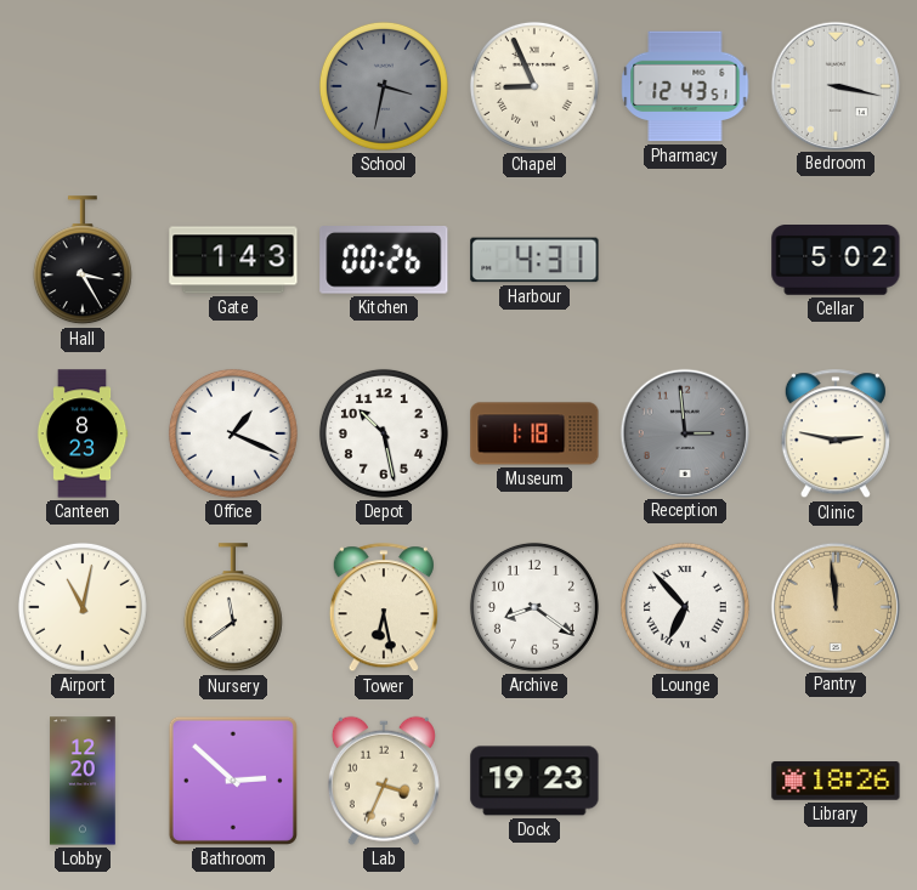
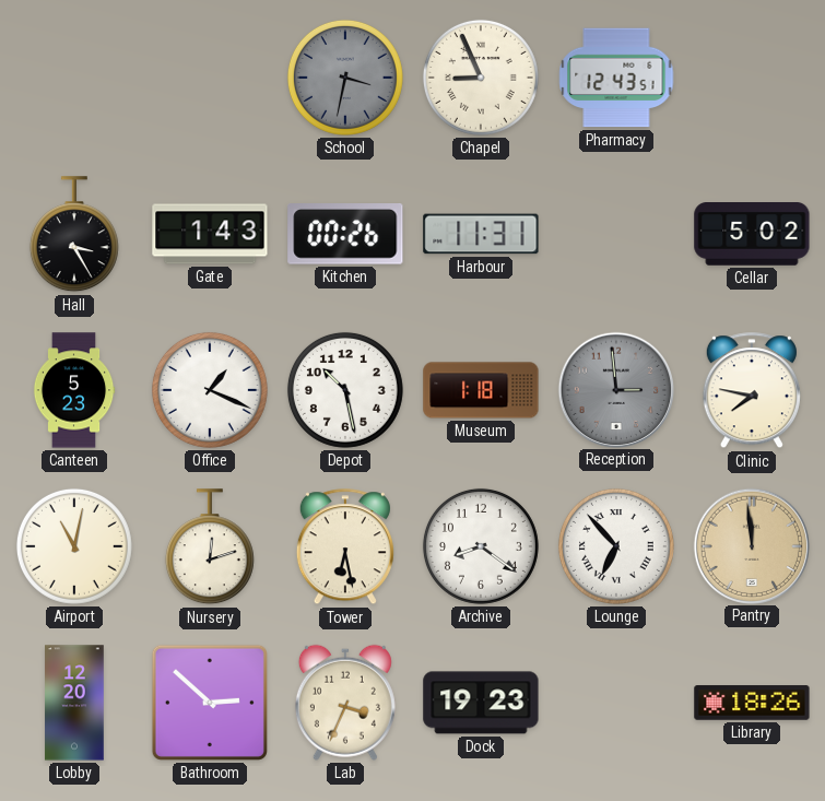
Bedroom: 3:17 -> none (834, 85)
Harbour: 4:31 -> 11:31 (481, 234)
Canteen: 8:23 -> 5:23 (74, 390)
Clinic: 2:47 -> 7:47 (752, 391)
Nursery: 11:39 -> 12:12 (210, 547)
